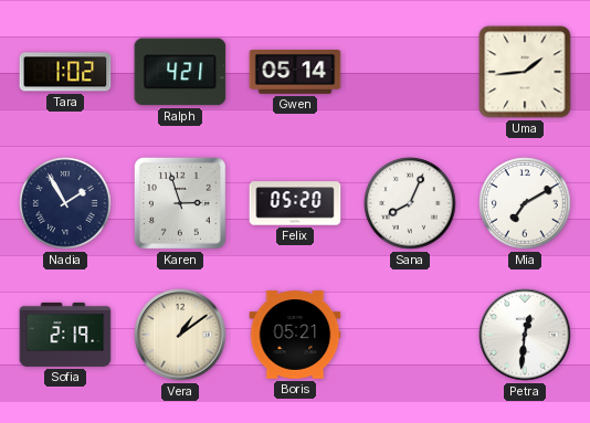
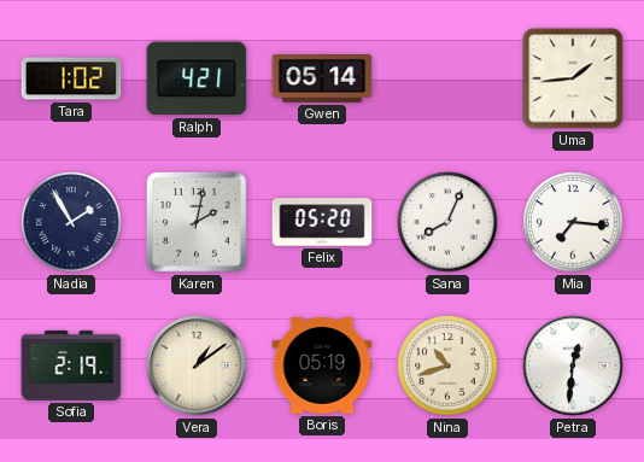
Karen: 2:57 -> 2:02 (197, 222)
Mia: 7:10 -> 7:16 (573, 222)
Boris: 05:21 -> 05:19 (322, 365)
Nina: none -> 10:42 (447, 365)
